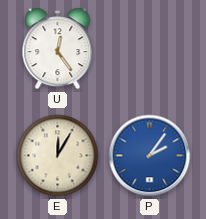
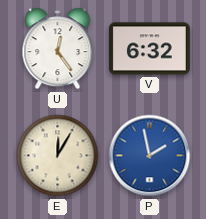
V: none -> 6:32 (149, 49)
P: 2:06 -> 1:58 (150, 156)
